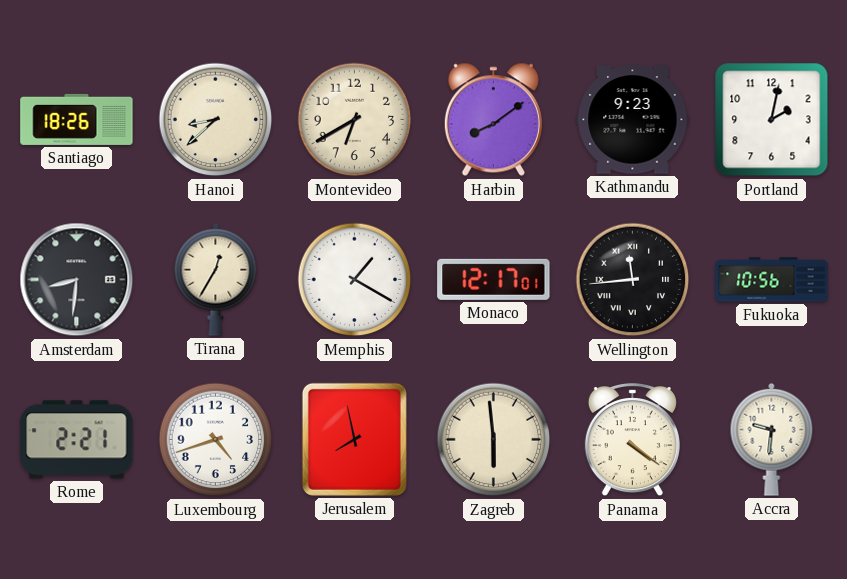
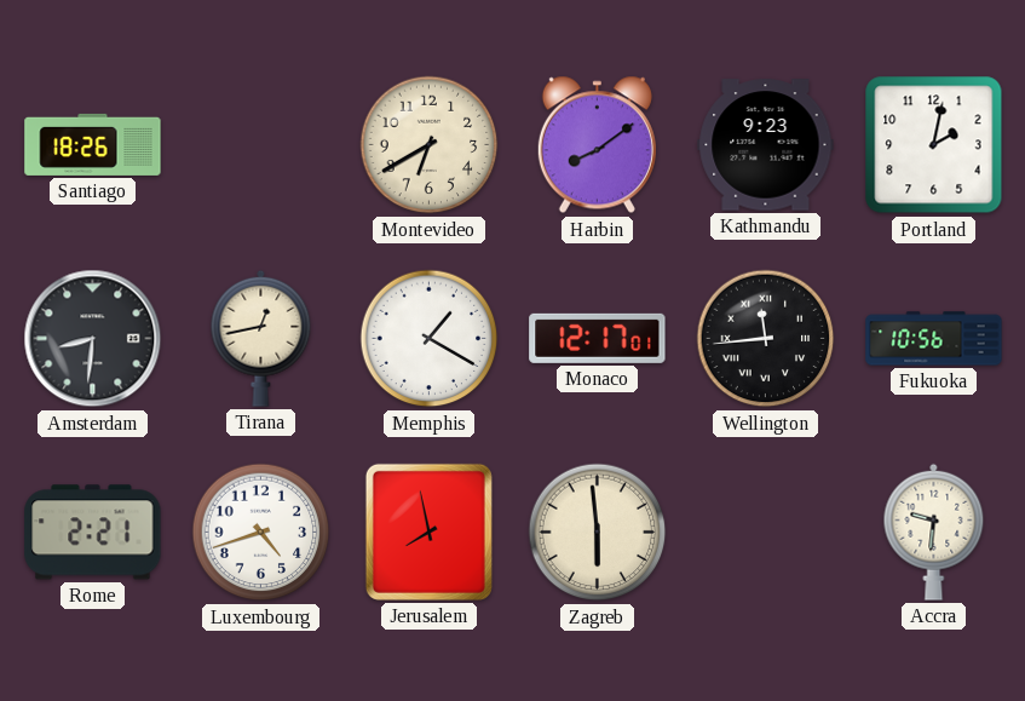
Hanoi: 8:38 -> none (216, 120)
Tirana: 12:35 -> 12:43 (261, 338)
Panama: 4:21 -> none (632, 441)
